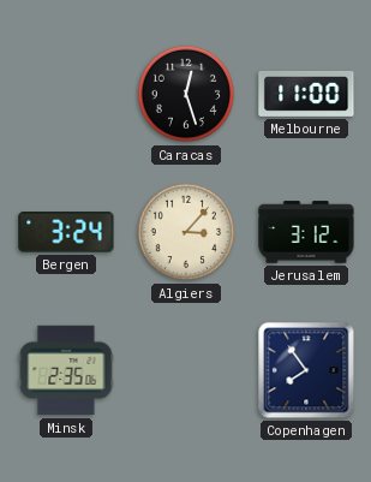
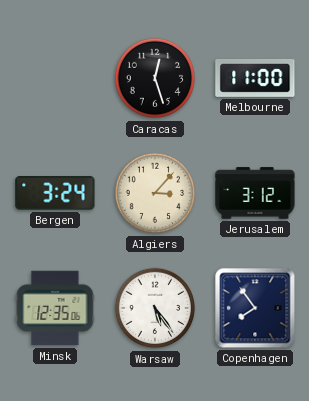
Minsk: 2:35 -> 12:35 (55, 308)
Warsaw: none -> 5:24 (155, 308)
